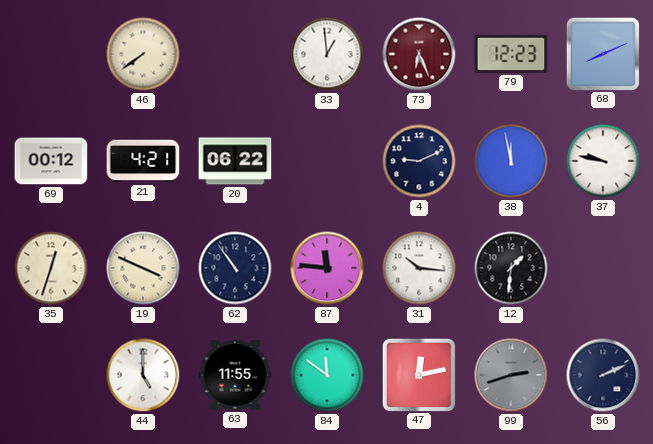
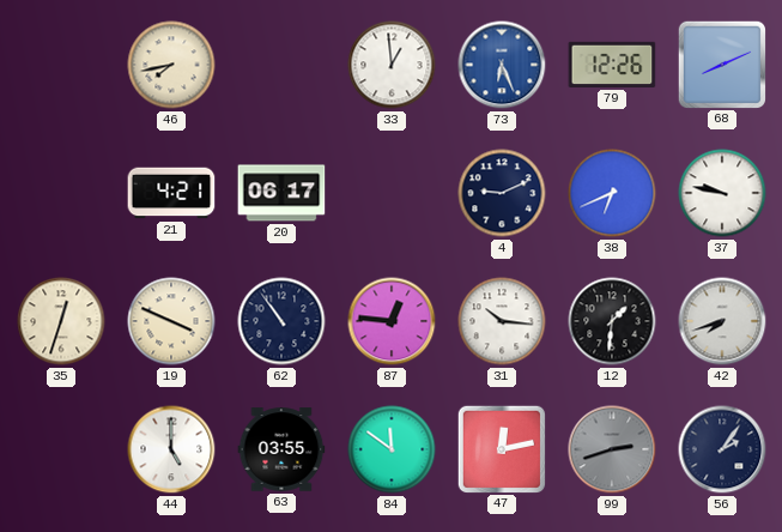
46: 7:39 -> 7:43 (171, 65)
73 dial: burgundy -> blue (502, 65)
79: 12:23 -> 12:26 (612, 65)
69: 00:12 -> none (51, 161)
20: 06:22 -> 06:17 (281, 193)
38: 11:58 -> 6:41 (612, 193)
87: 11:46 -> 12:46 (392, 321)
42: none -> 7:42 (722, 321)
63: 11:55 -> 03:55 (281, 449)
56: 2:11 -> 2:06 (722, 449)
